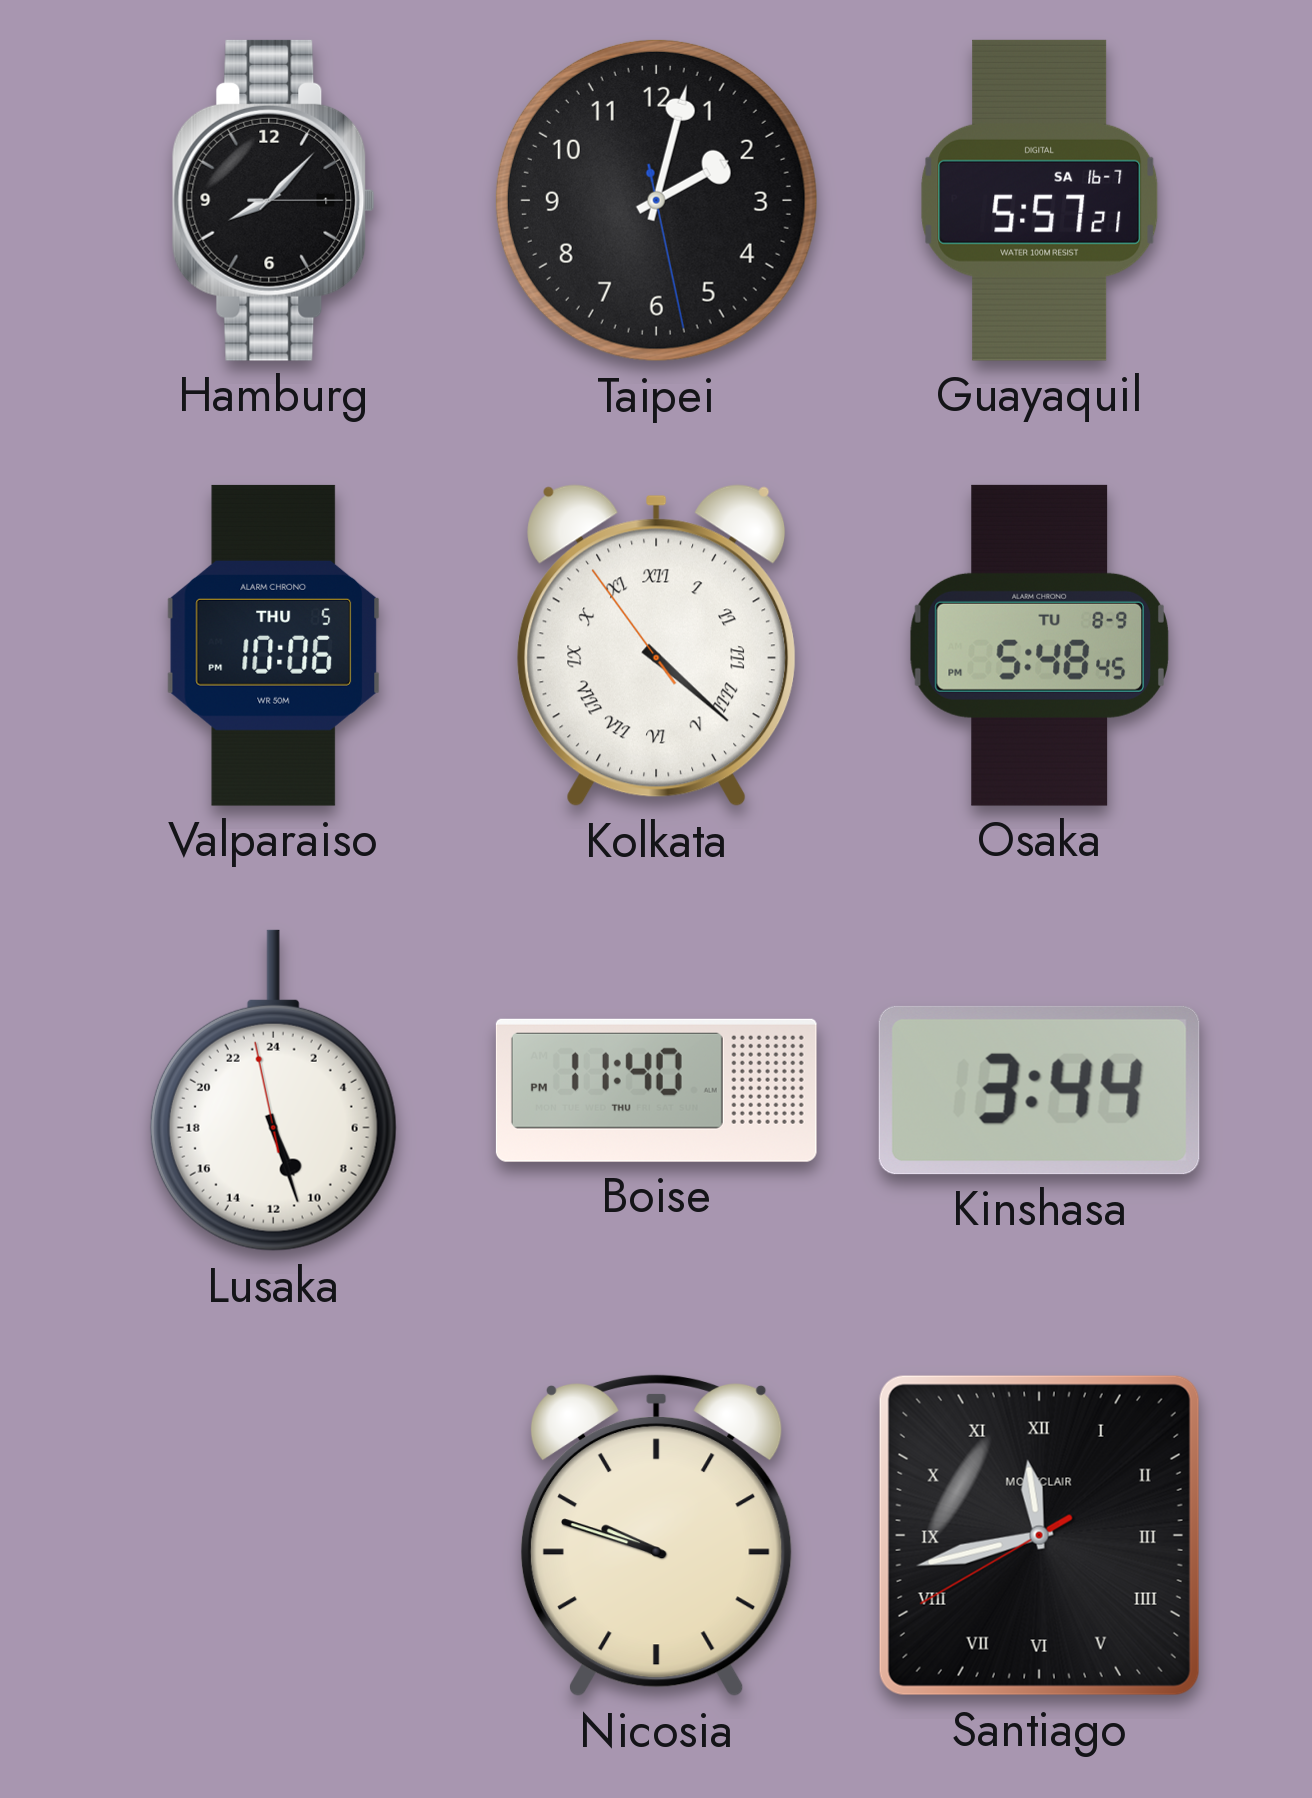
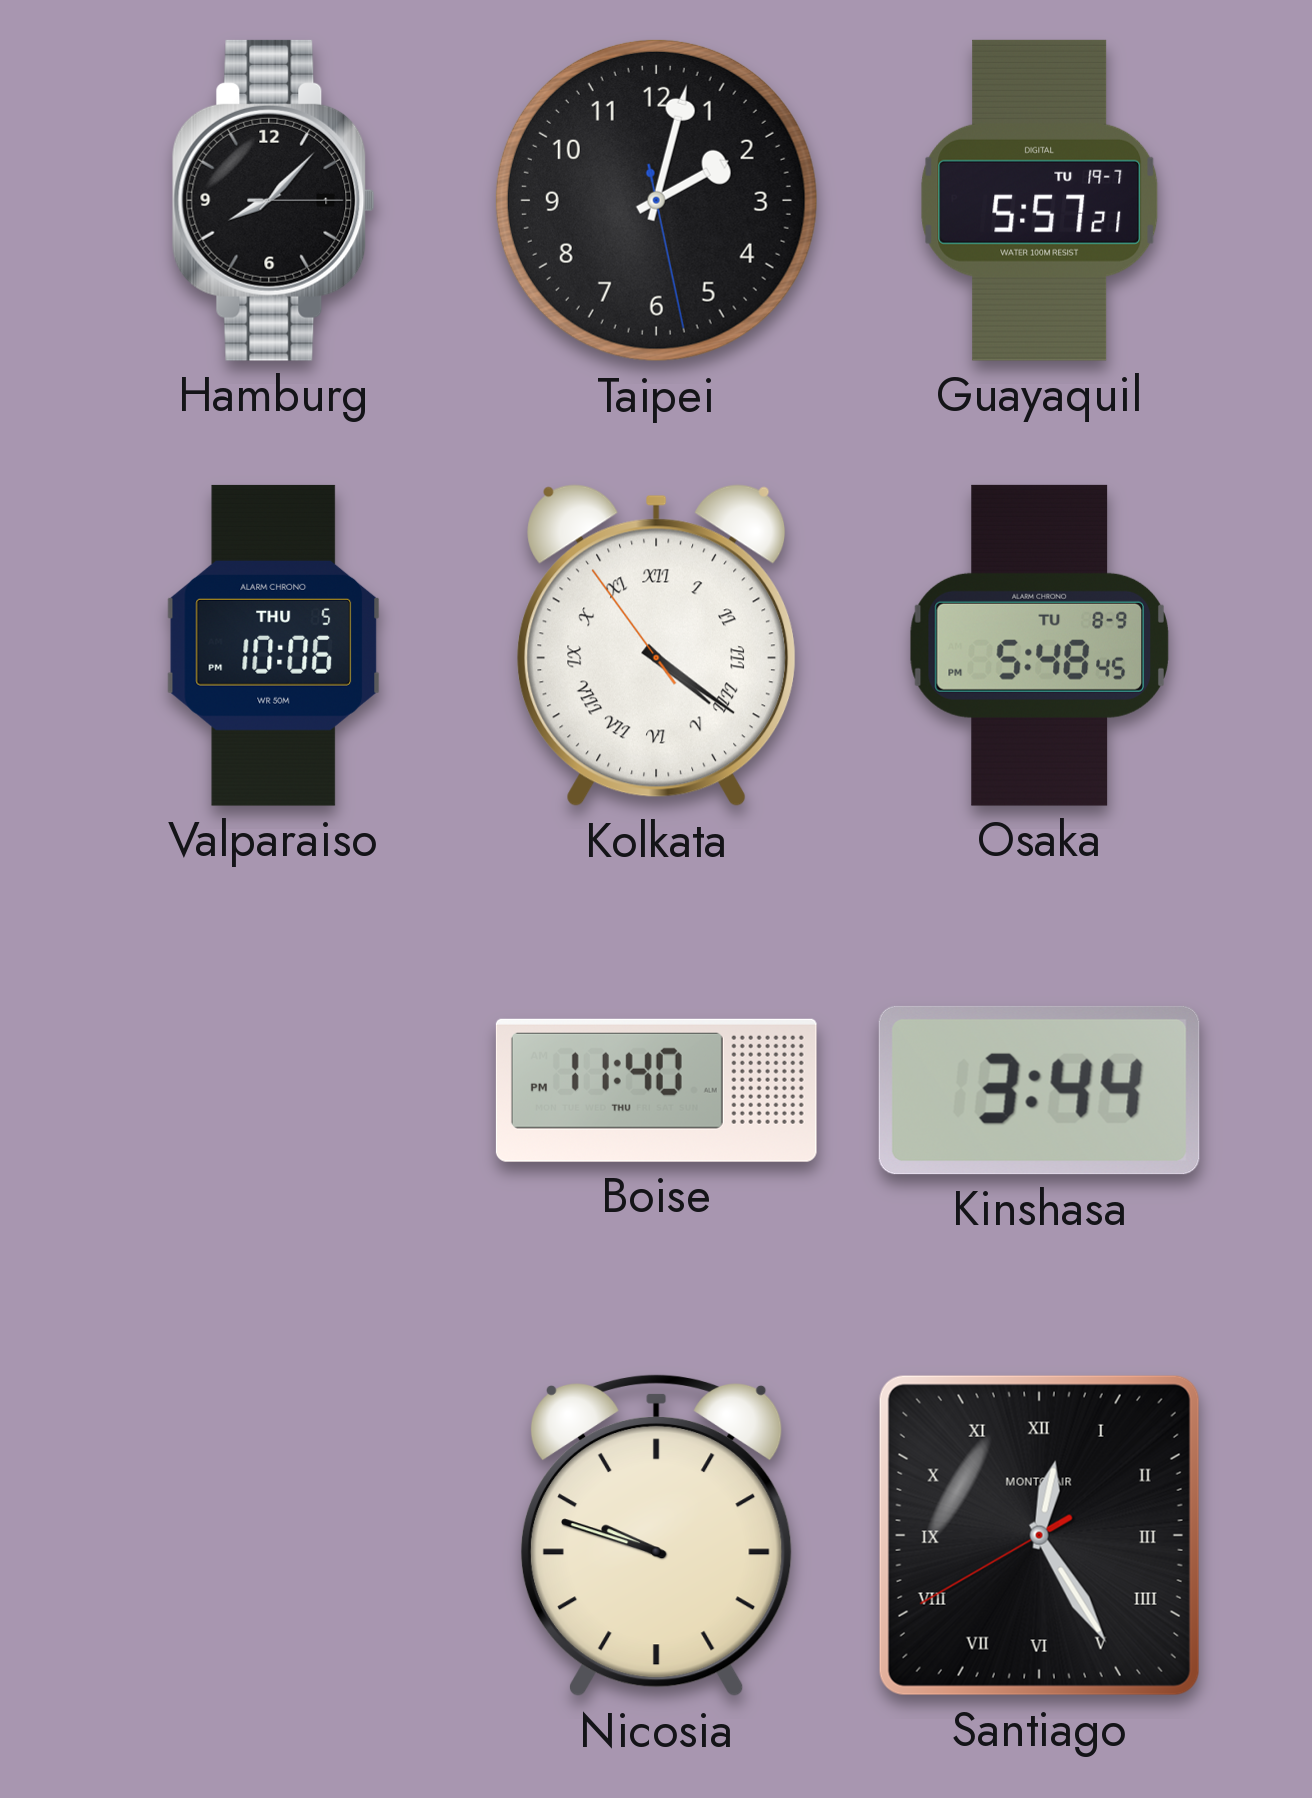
Guayaquil date: SA 16-7 -> TU 19-7 (1040, 200)
Kolkata: 4:21 -> 4:20 (657, 646)
Lusaka: 10:26 -> none (273, 1091)
Santiago: 11:42 -> 12:24 (1039, 1535)
